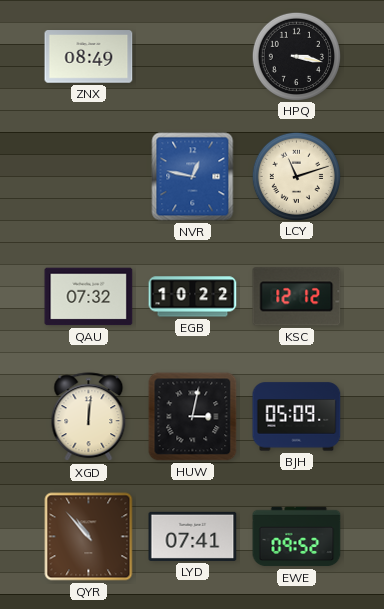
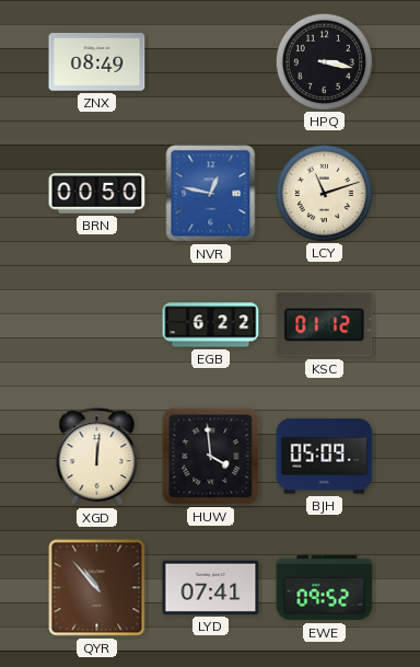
BRN: none -> 00:50 (97, 194)
QAU: 07:32 -> none (89, 297)
EGB: 10:22 -> 6:22 (211, 325)
KSC: 12:12 -> 01:12 (325, 325)
HUW: 3:02 -> 3:59 (211, 457)
